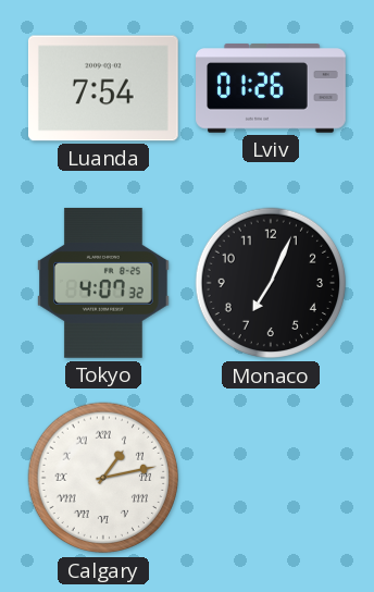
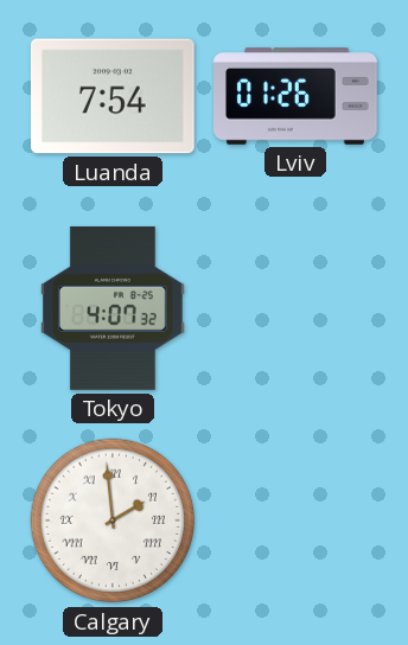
Monaco: 7:04 -> none (271, 283)
Calgary: 1:13 -> 1:59 (113, 521)
